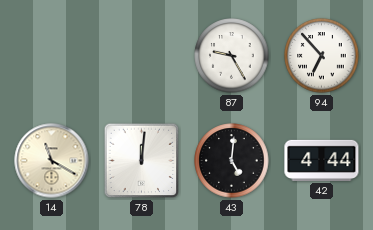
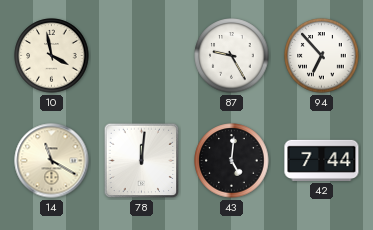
10: none -> 3:58 (52, 56)
42: 4:44 -> 7:44 (322, 160)
